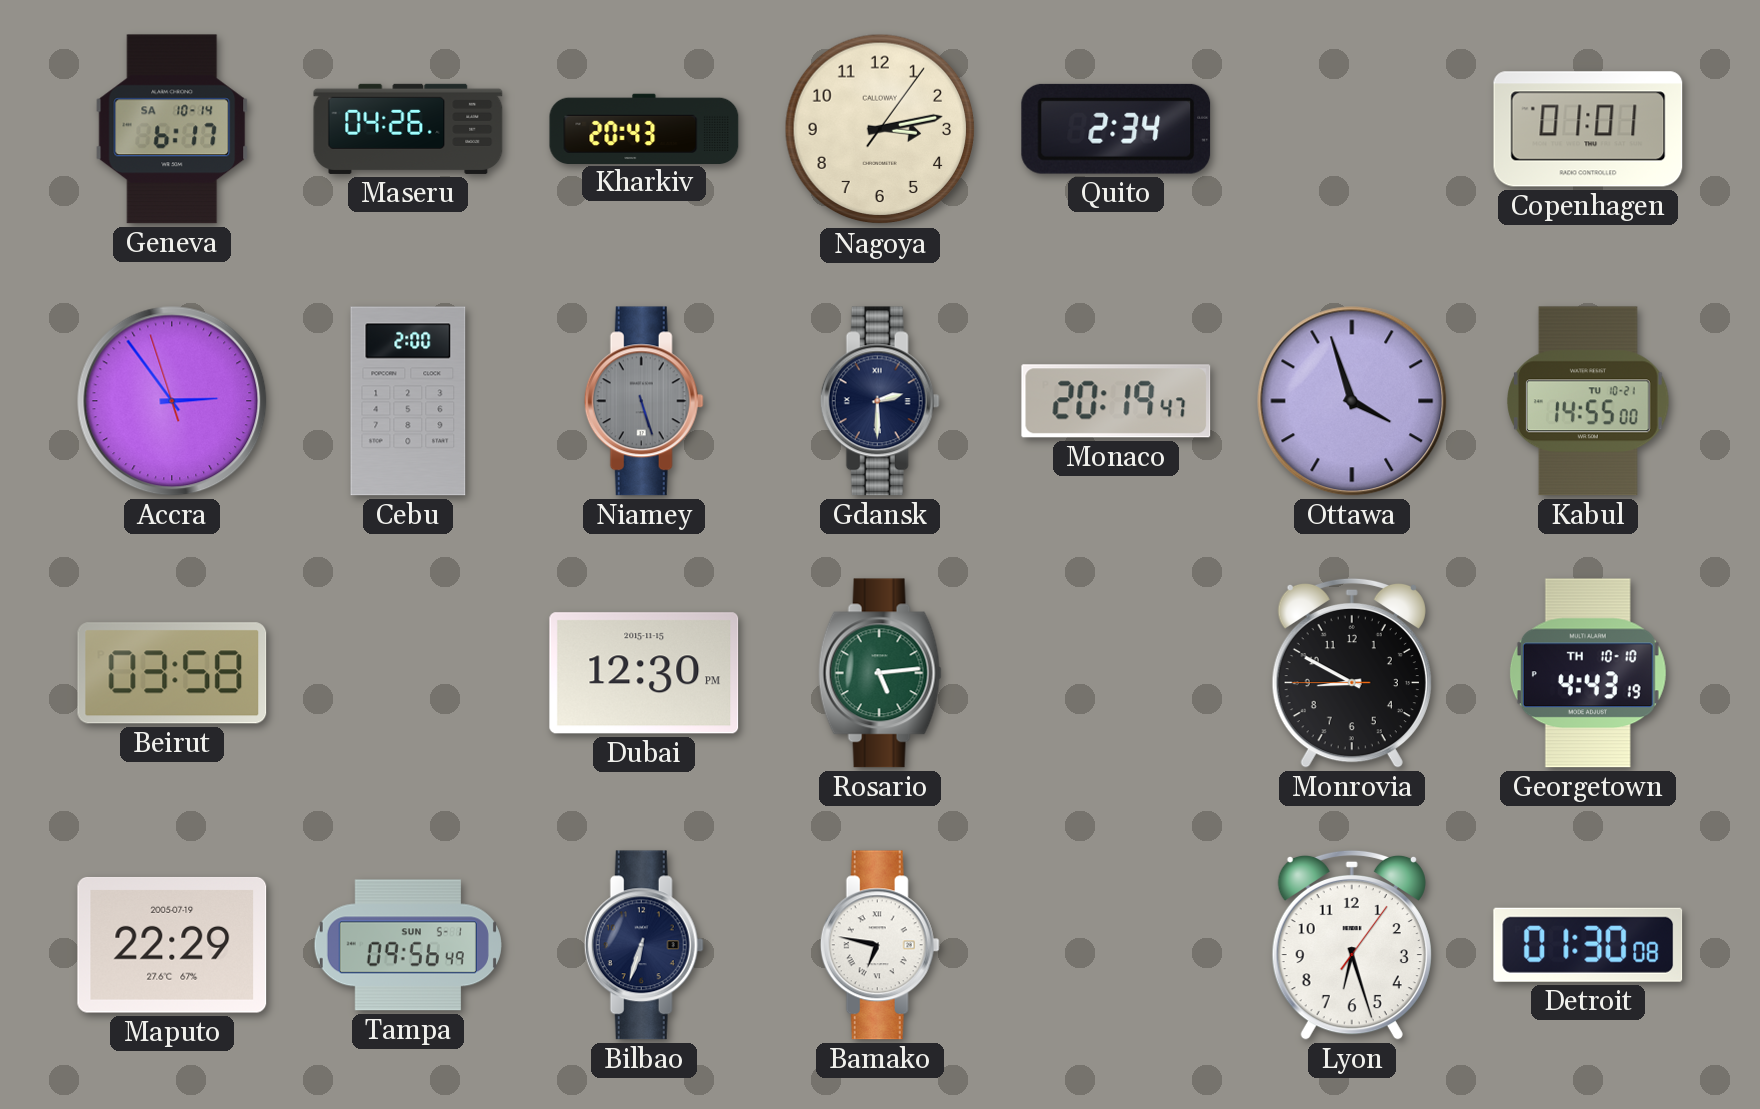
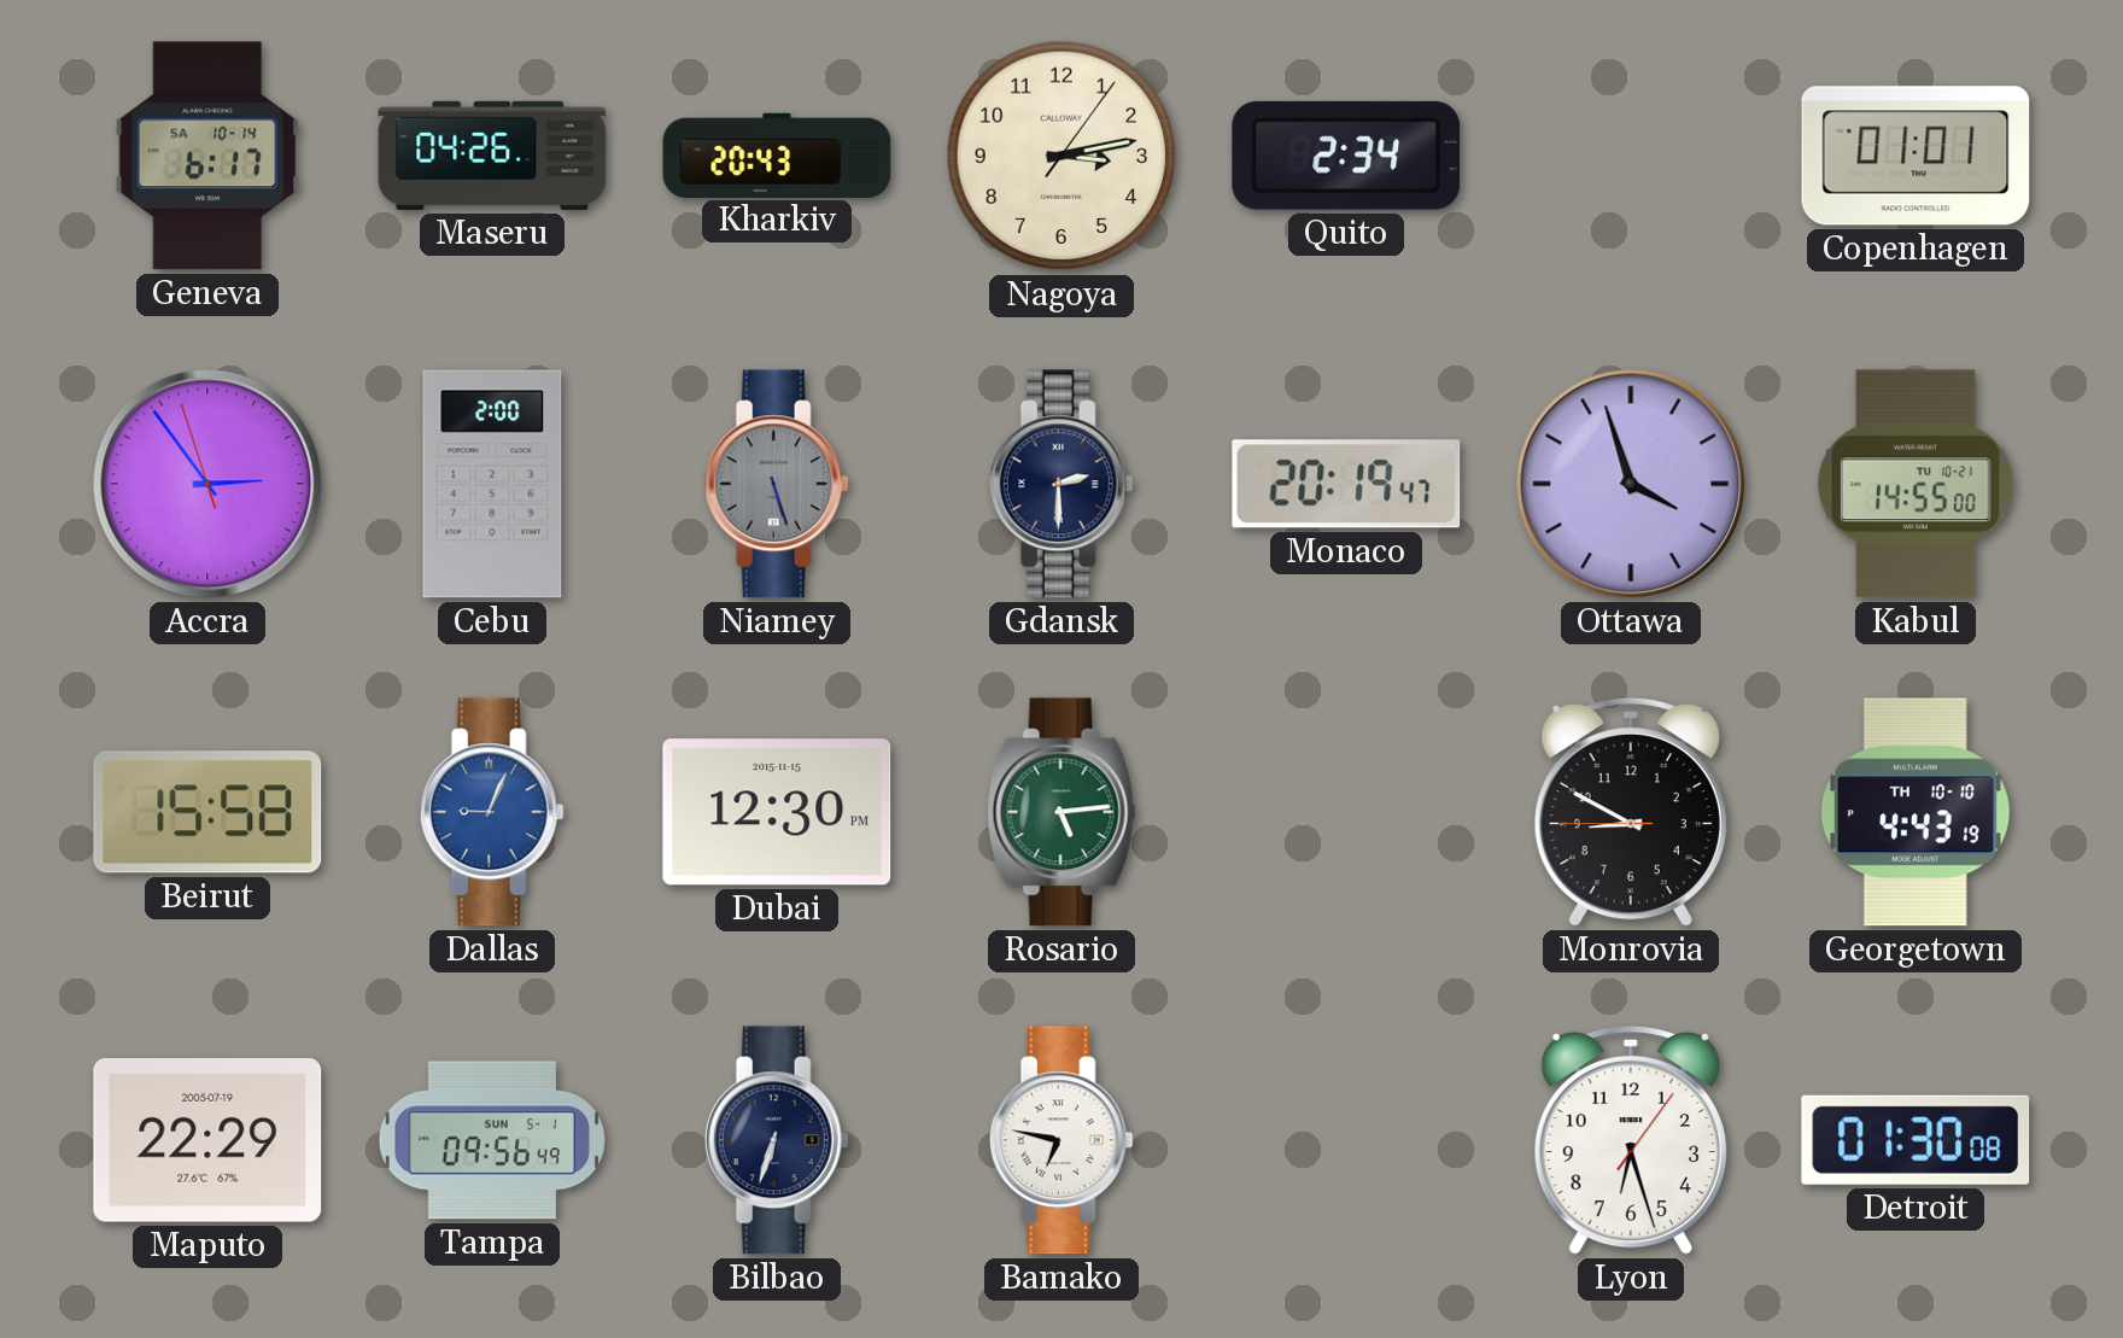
Beirut: 03:58 -> 15:58 (207, 812)
Dallas: none -> 9:04 (492, 812)
